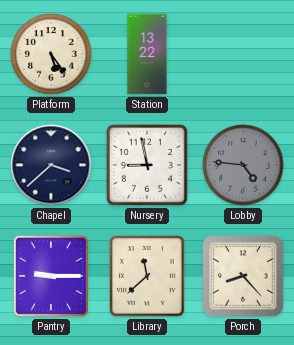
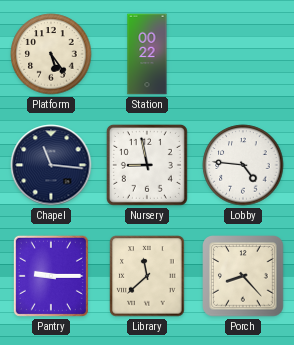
Station: 13:22 -> 00:22 (147, 54)
Chapel: 3:38 -> 11:16 (51, 165)
Lobby dial: grey -> white (243, 165)
